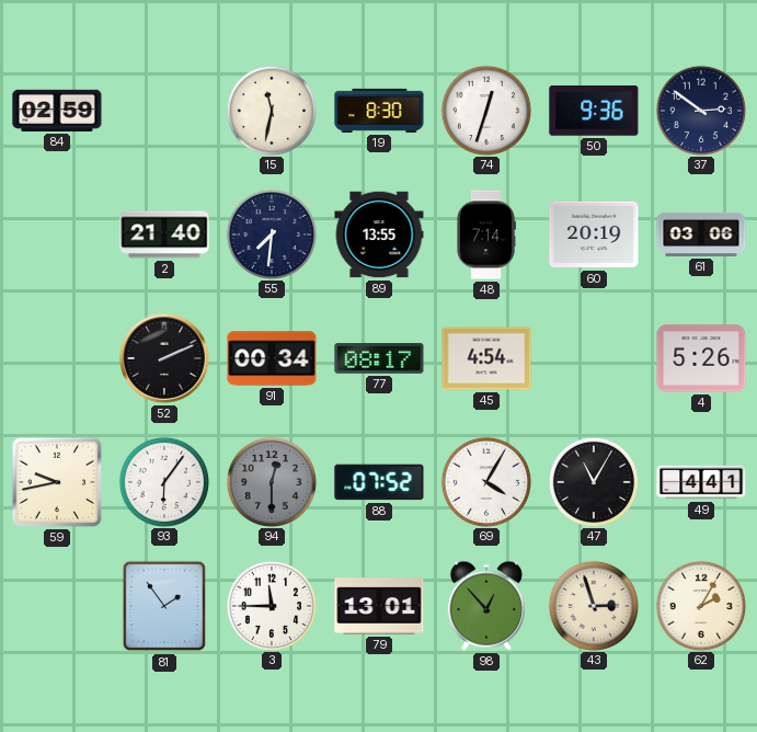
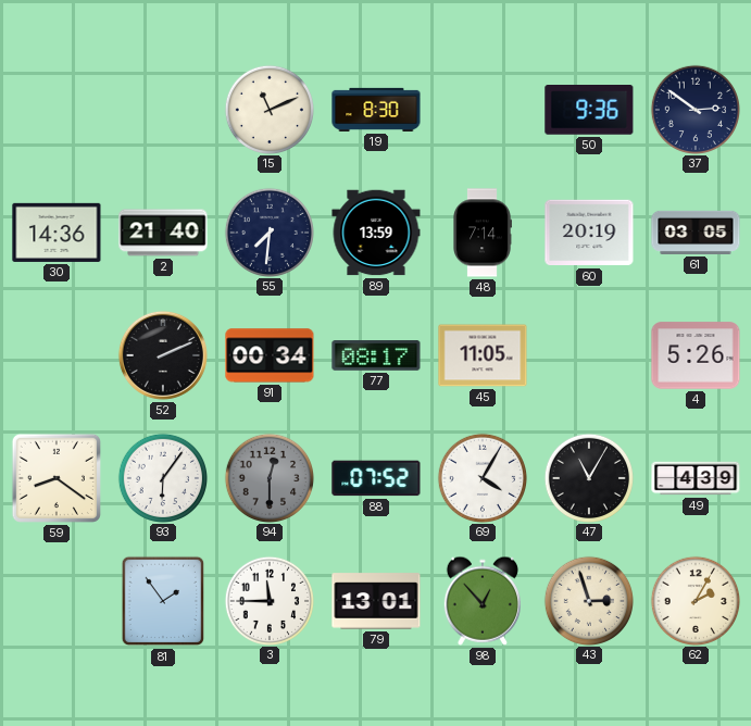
84: 02:59 -> none (57, 111)
15: 11:32 -> 11:11 (268, 109)
74: 12:33 -> none (485, 110)
30: none -> 14:36 (57, 233)
89: 13:55 -> 13:59 (376, 233)
61: 03:06 -> 03:05 (696, 233)
45: 4:54 -> 11:05 (483, 355)
59: 9:43 -> 8:21 (57, 478)
49: 4:41 -> 4:39 (696, 478)
